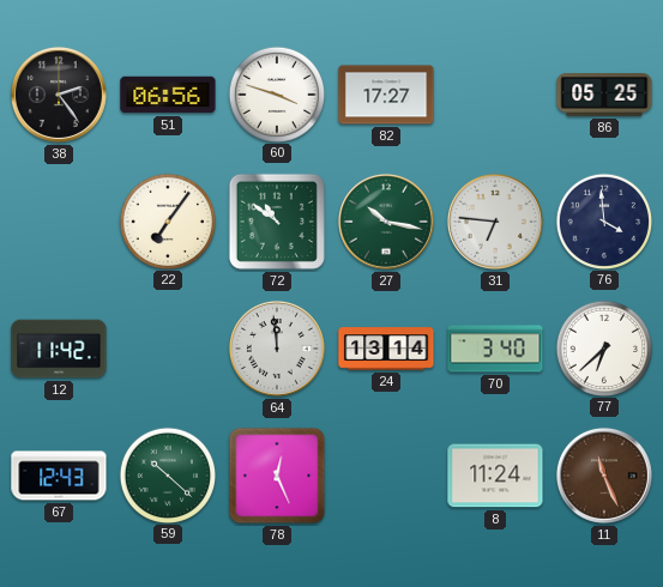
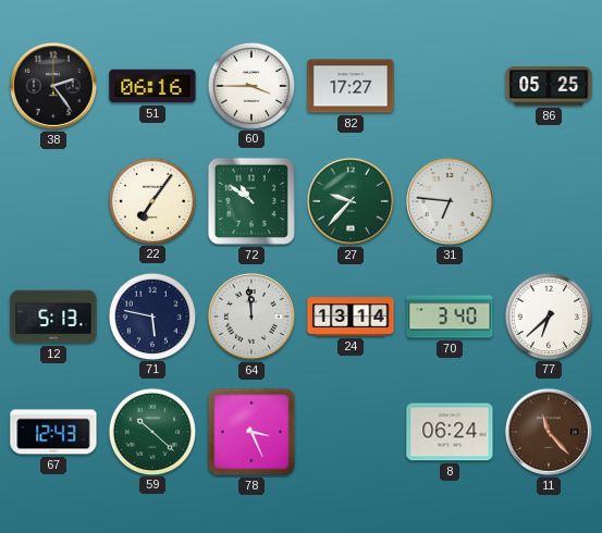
51: 06:56 -> 06:16 (152, 86)
60: 3:48 -> 3:45 (250, 85)
27: 10:17 -> 9:37 (351, 201)
76: 3:59 -> none (603, 220)
12: 11:42 -> 5:13 (53, 317)
71: none -> 5:47 (151, 315)
78: 12:26 -> 3:26 (251, 432)
8: 11:24 -> 06:24 (450, 432)
11: 11:26 -> 11:23 (549, 432)
